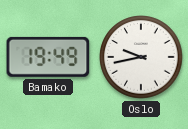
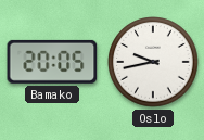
Bamako: 19:49 -> 20:05 (52, 62)
